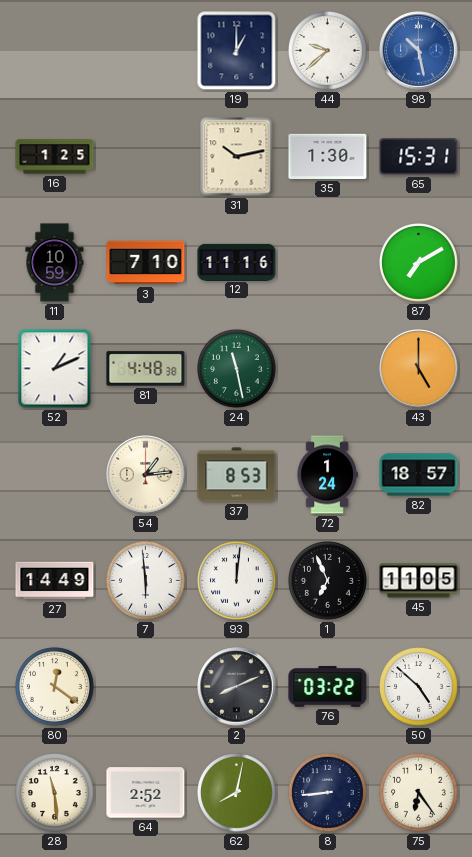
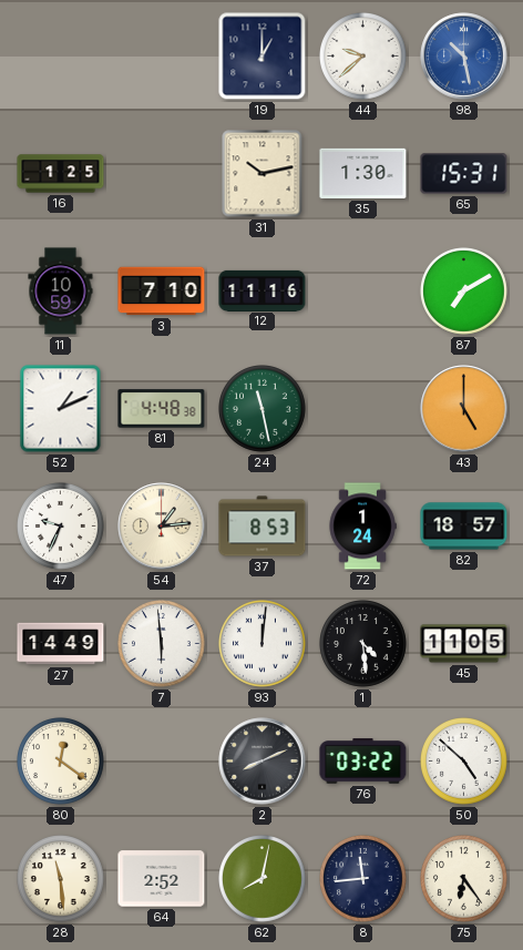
47: none -> 9:34 (61, 527)
1: 6:56 -> 4:29 (363, 644)
8: 8:44 -> 11:44 (363, 879)
